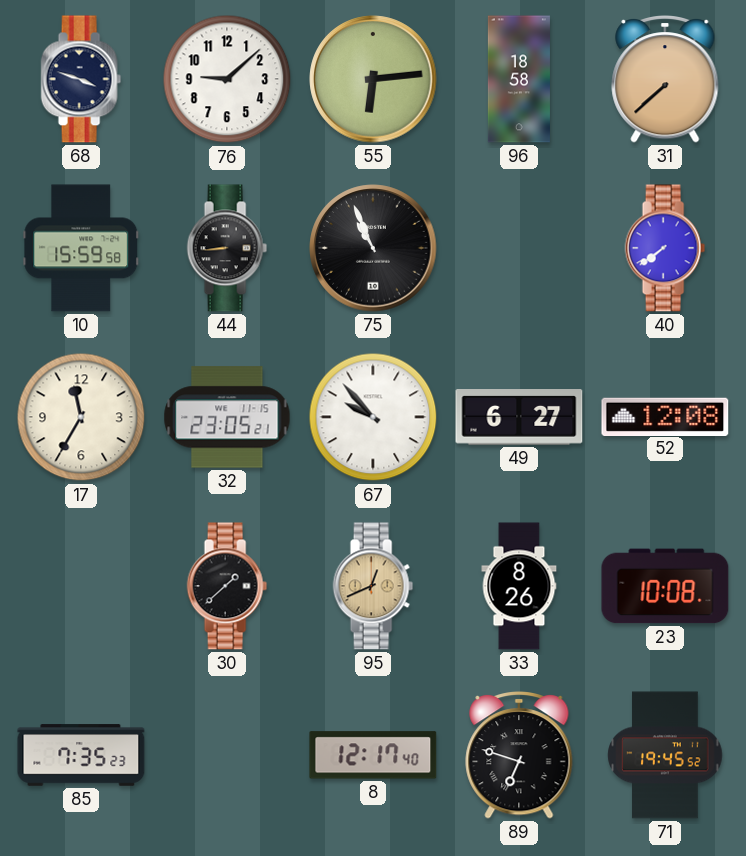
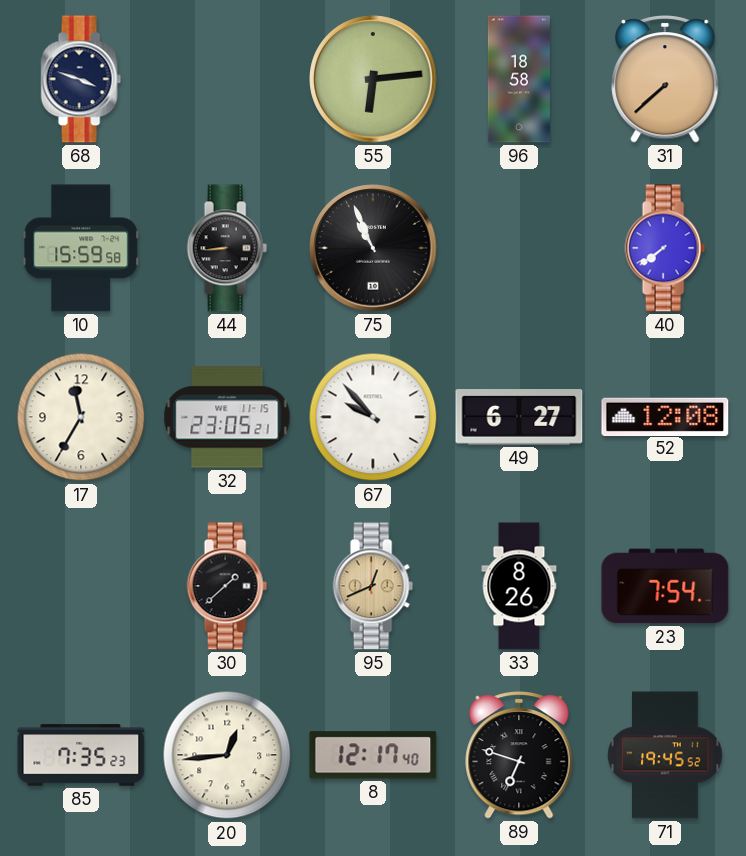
76: 9:08 -> none (227, 79)
23: 10:08 -> 7:54 (665, 586)
20: none -> 12:44 (227, 755)
